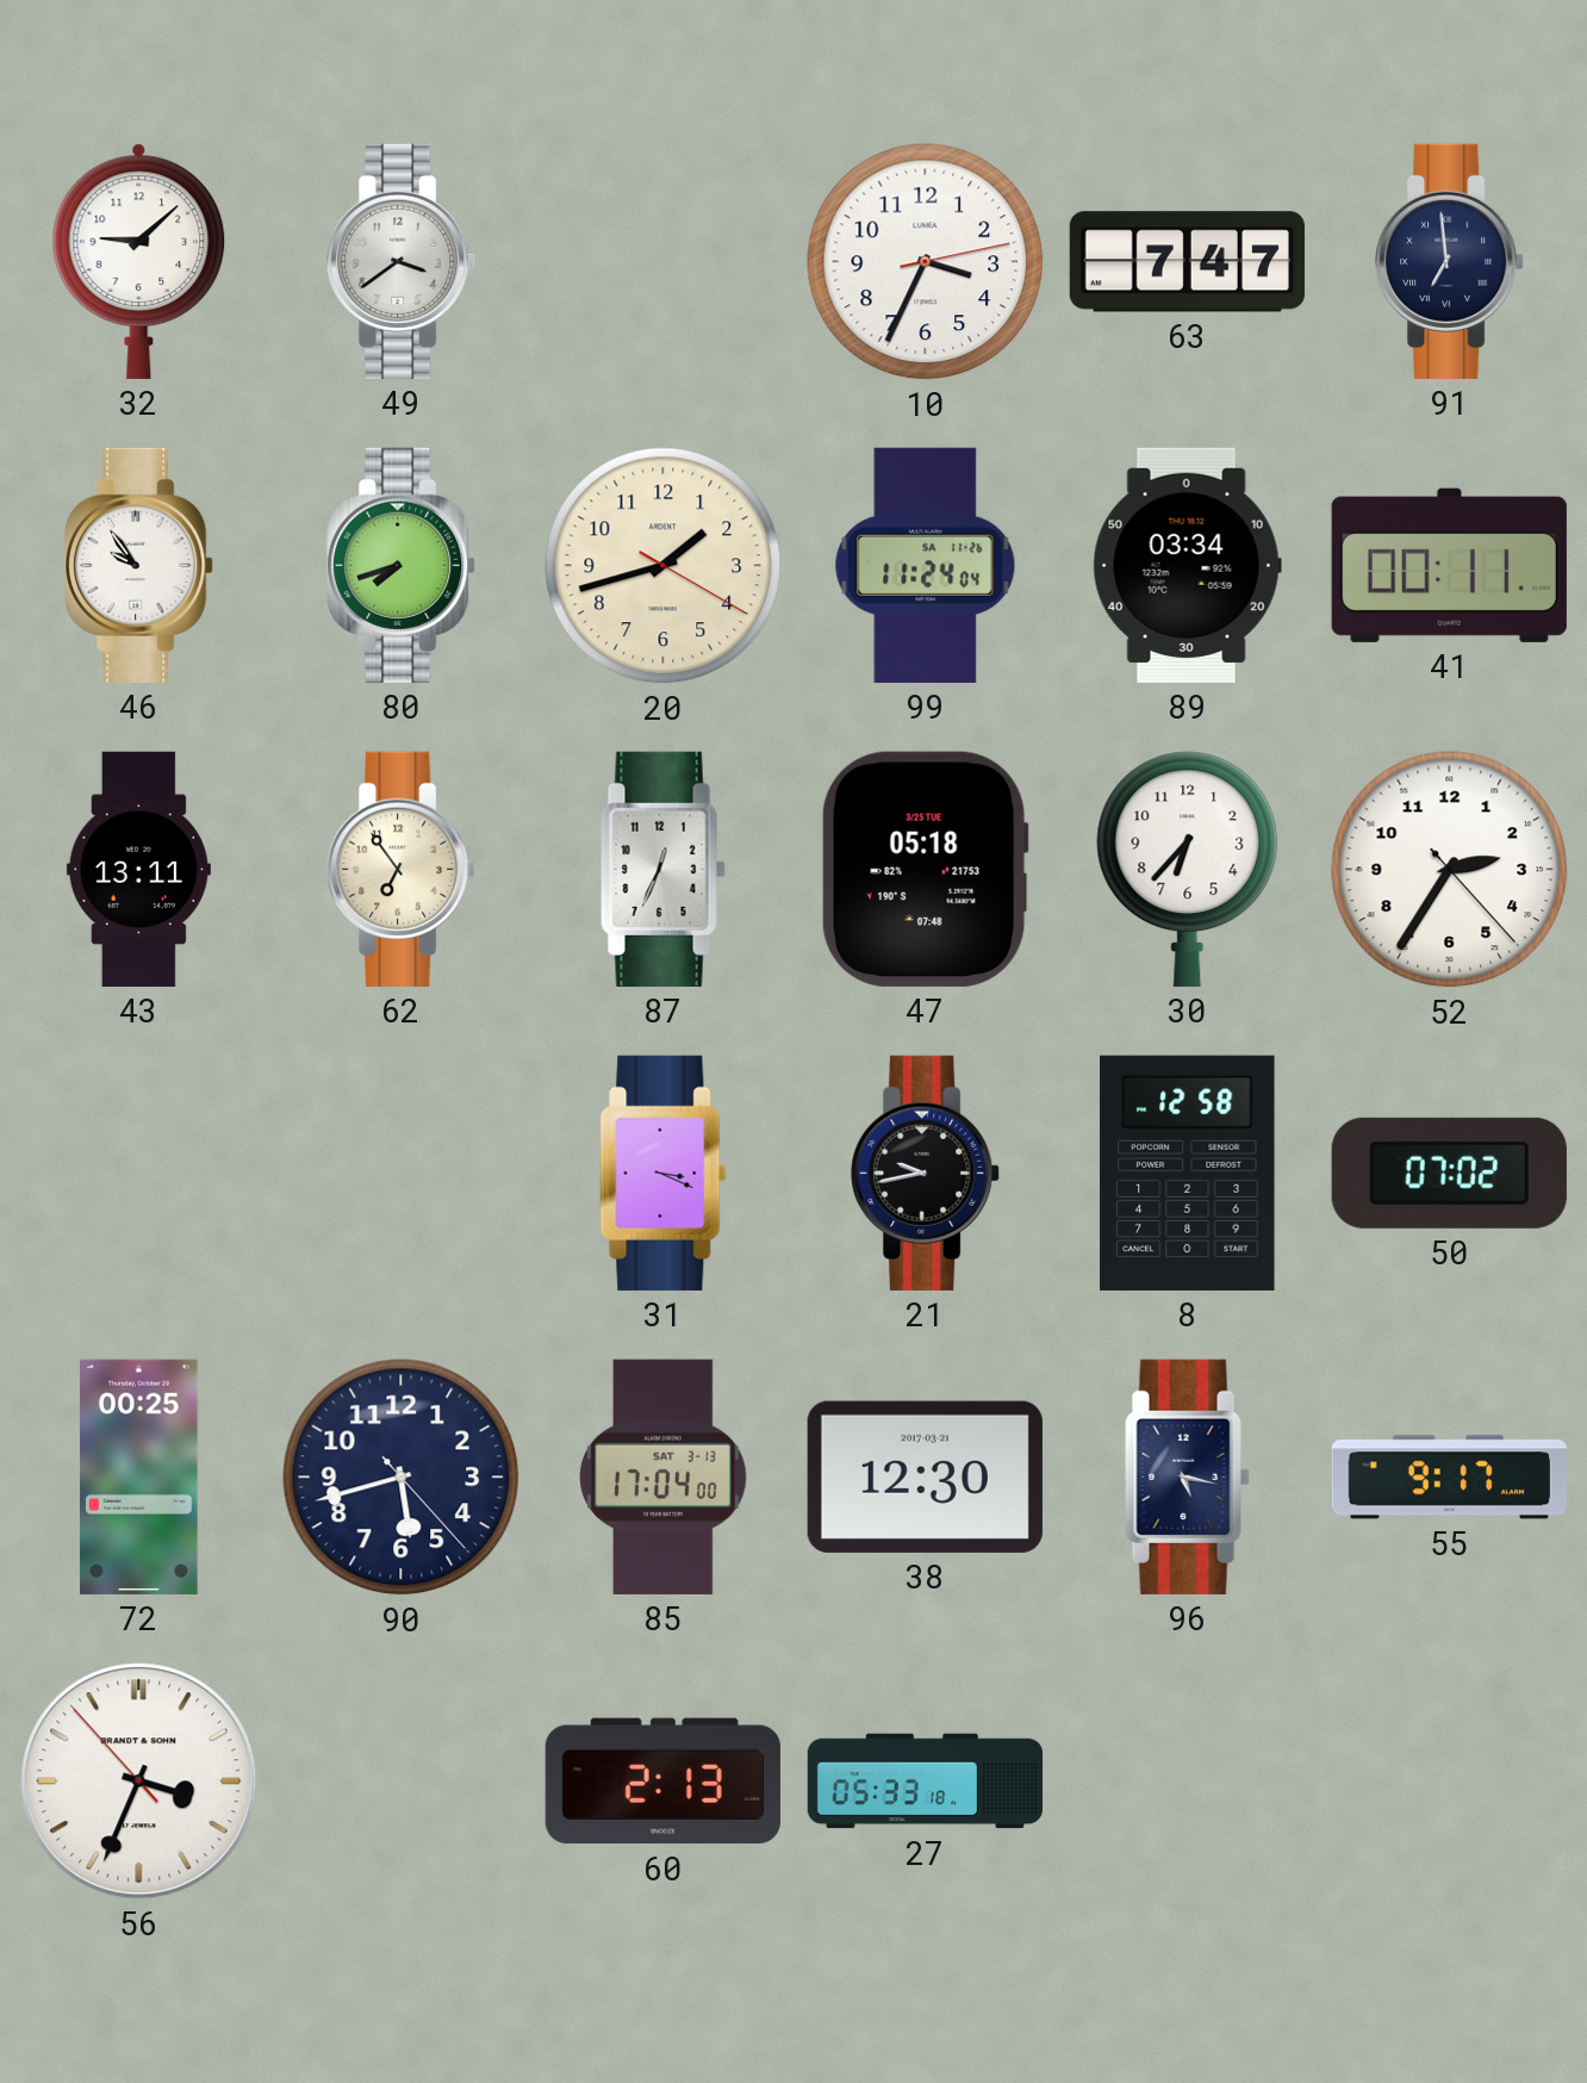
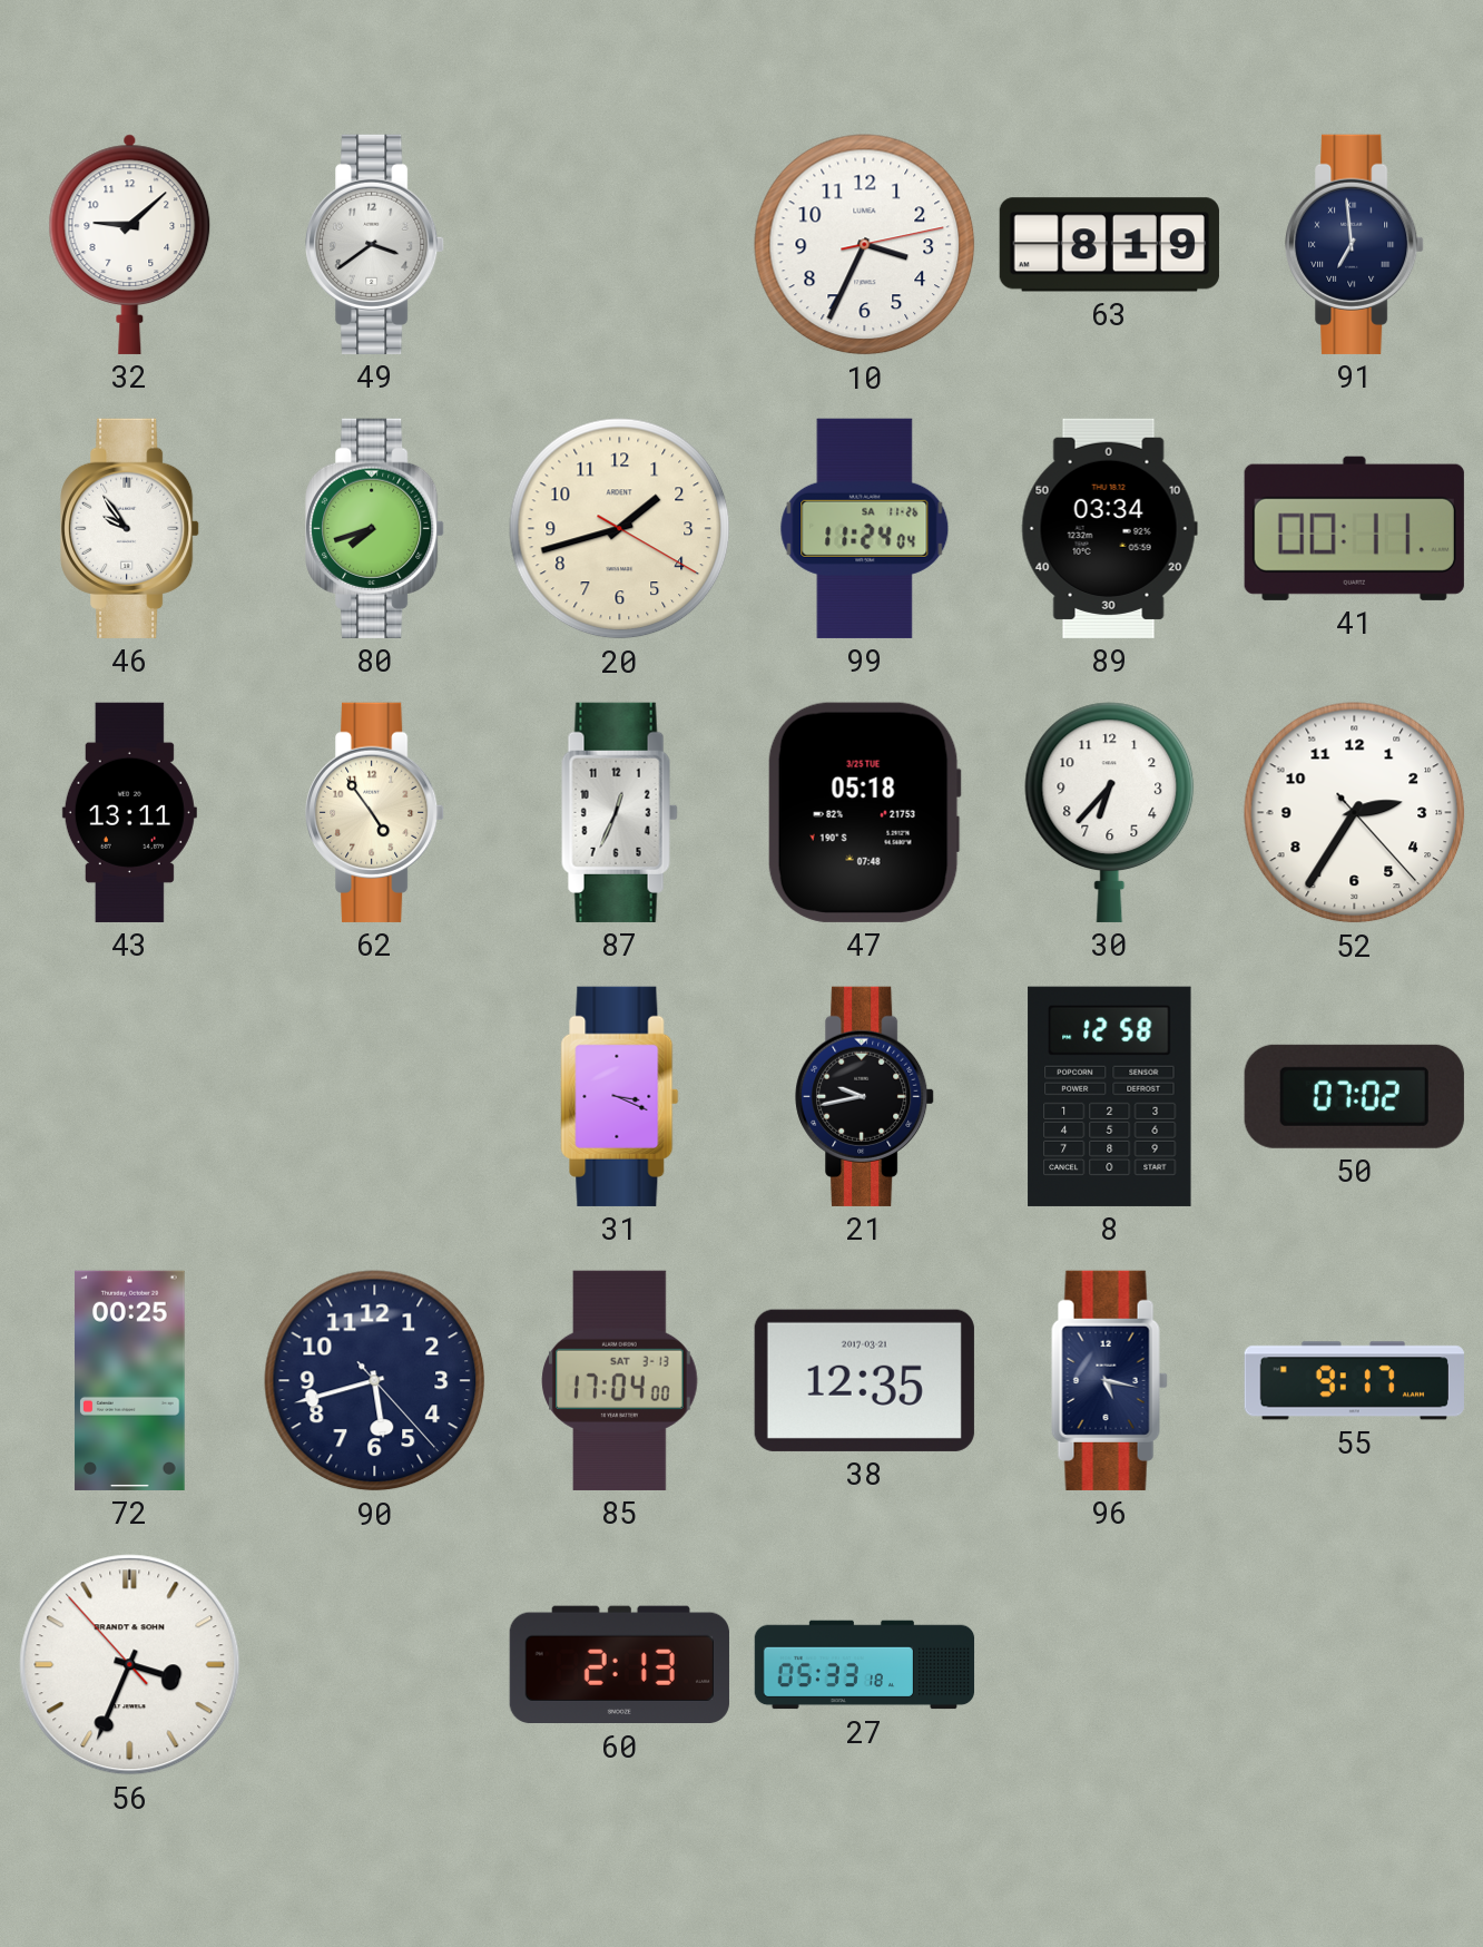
63: 7:47 -> 8:19 (1109, 245)
62: 6:54 -> 4:54 (375, 812)
38: 12:30 -> 12:35 (864, 1380)
